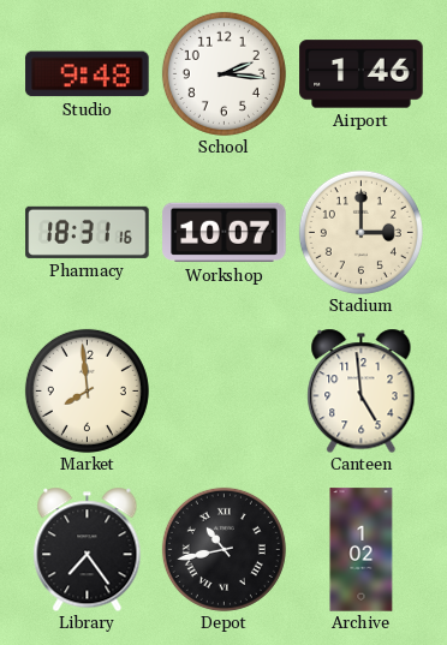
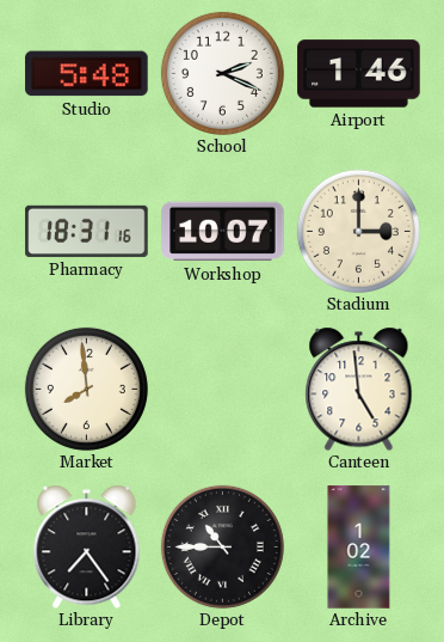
Studio: 9:48 -> 5:48 (87, 74)
School: 2:16 -> 2:19 (222, 73)
Depot: 10:43 -> 10:45 (222, 546)
